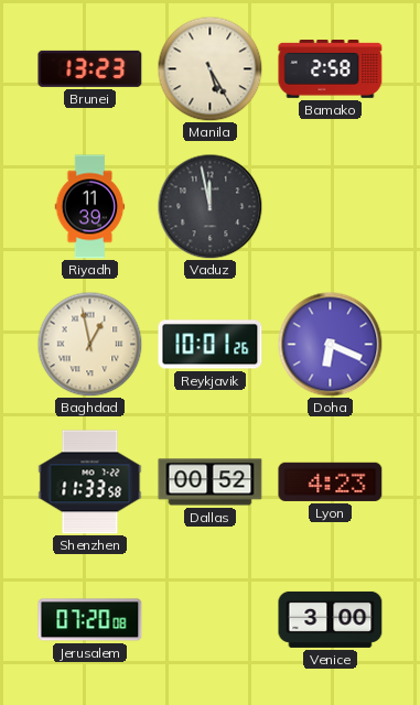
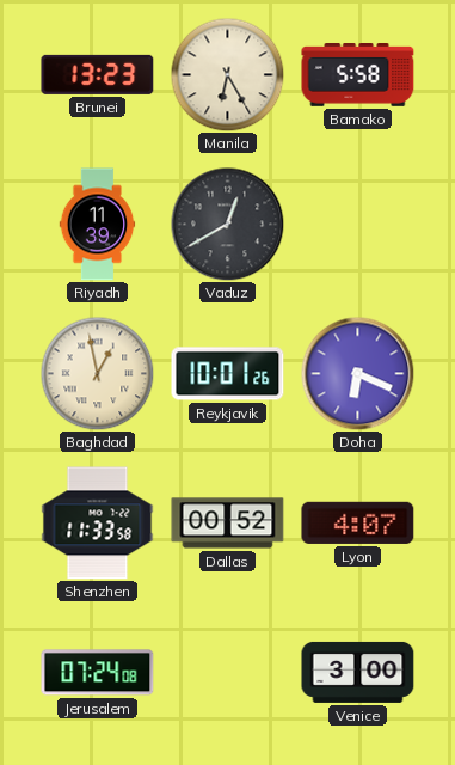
Manila: 5:25 -> 6:25 (227, 74)
Bamako: 2:58 -> 5:58 (358, 75)
Vaduz: 11:58 -> 12:40 (227, 224)
Lyon: 4:23 -> 4:07 (358, 522)
Jerusalem: 07:20 -> 07:24 (98, 673)
